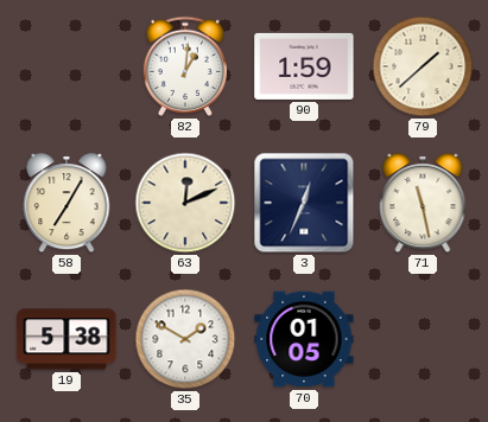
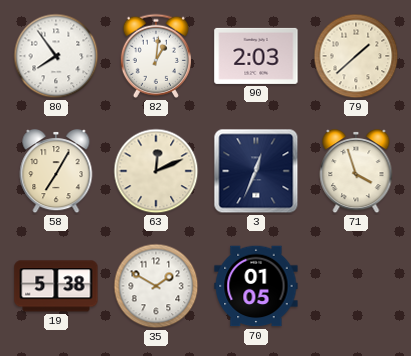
80: none -> 7:54 (56, 56)
90: 1:59 -> 2:03 (256, 56)
71: 11:28 -> 3:57 (356, 172)
